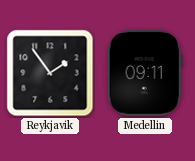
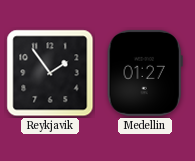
Medellin: 09:11 -> 01:27 (145, 73)
